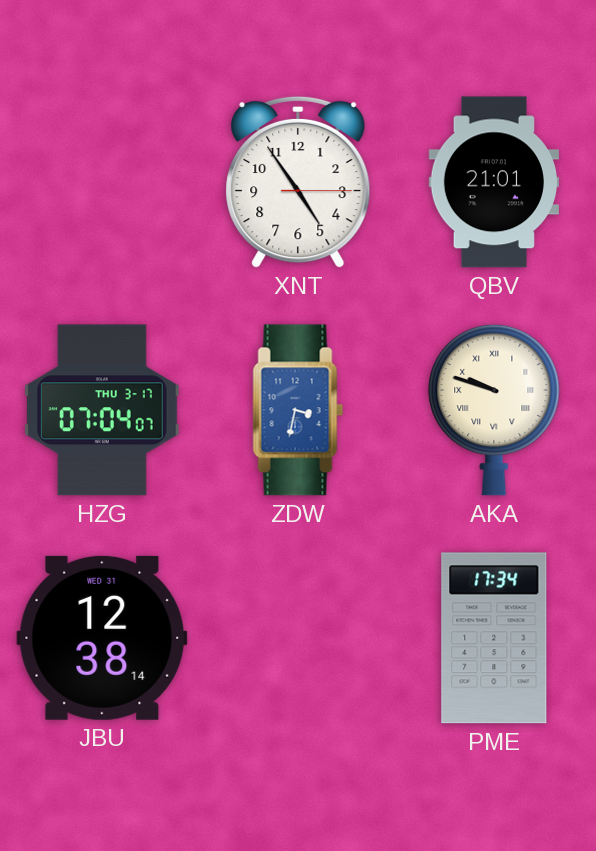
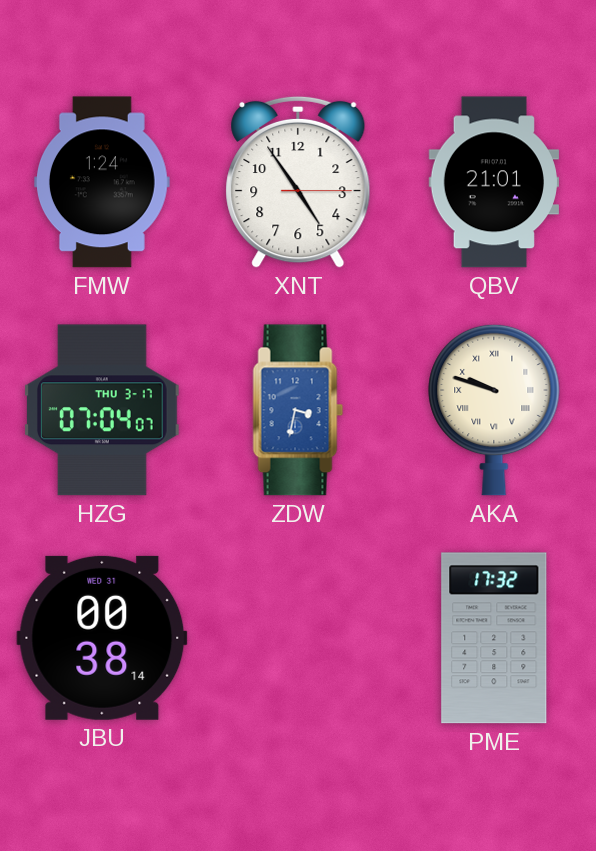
FMW: none -> 1:24 (102, 182)
JBU: 12:38 -> 00:38 (102, 638)
PME: 17:34 -> 17:32 (494, 638)
